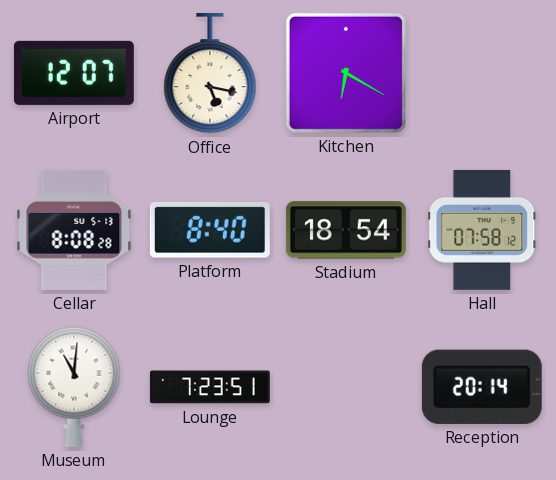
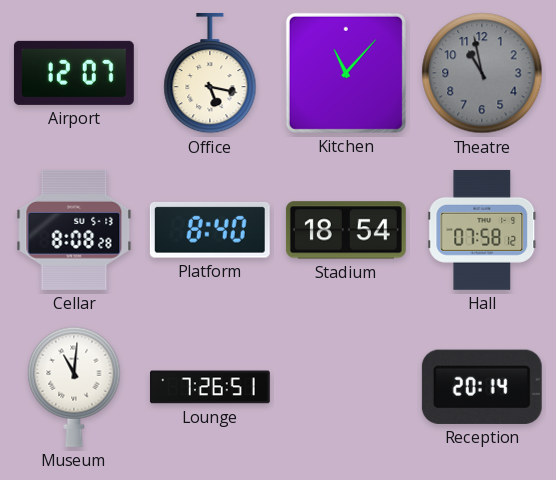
Kitchen: 6:20 -> 11:07 (346, 73)
Theatre: none -> 10:58 (482, 73)
Lounge: 7:23 -> 7:26 (210, 387)
